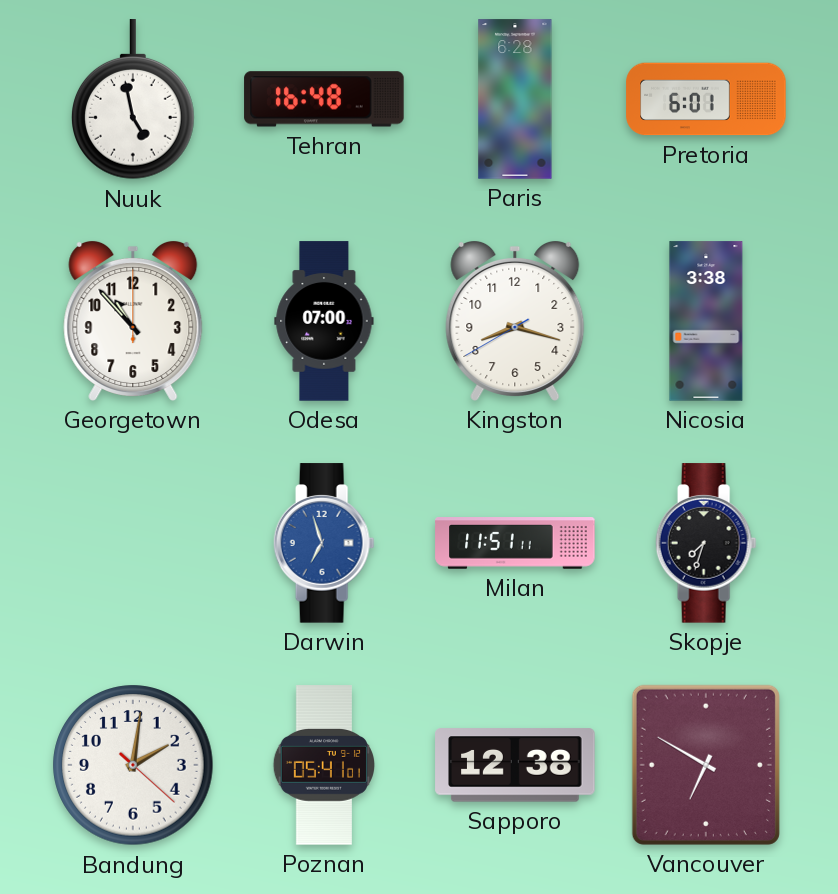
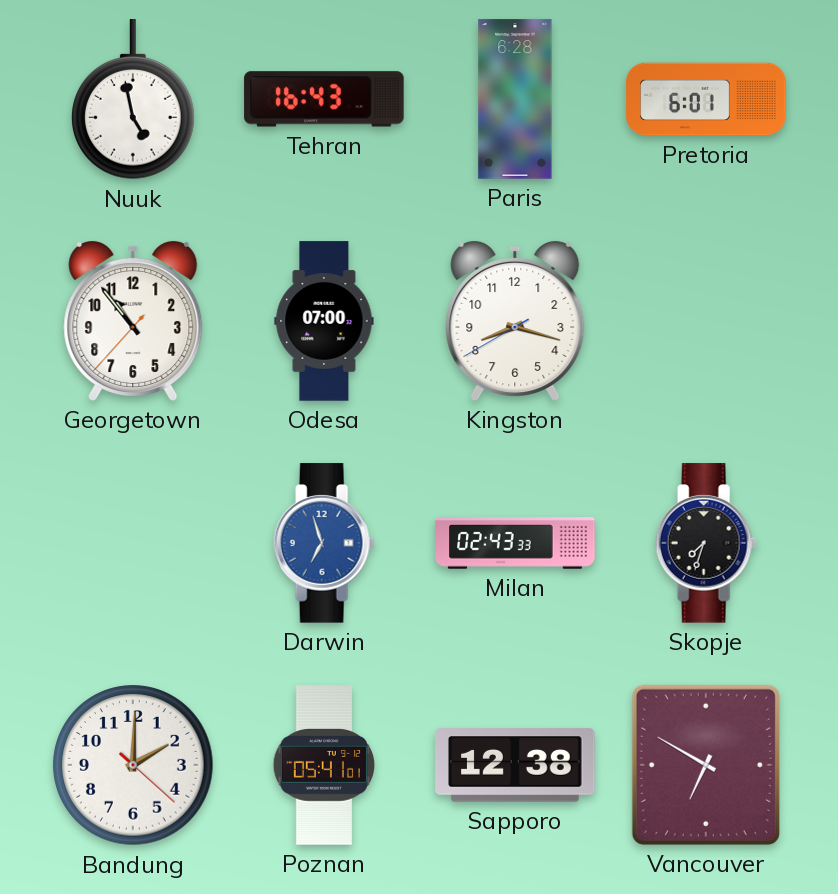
Tehran: 16:48 -> 16:43 (324, 99)
Georgetown: 10:53:00 -> 10:53:37 (133, 321)
Nicosia: 3:38 -> none (706, 321)
Milan: 11:51 -> 02:43 (515, 544)
Bandung: 2:01 -> 2:00 (133, 765)
